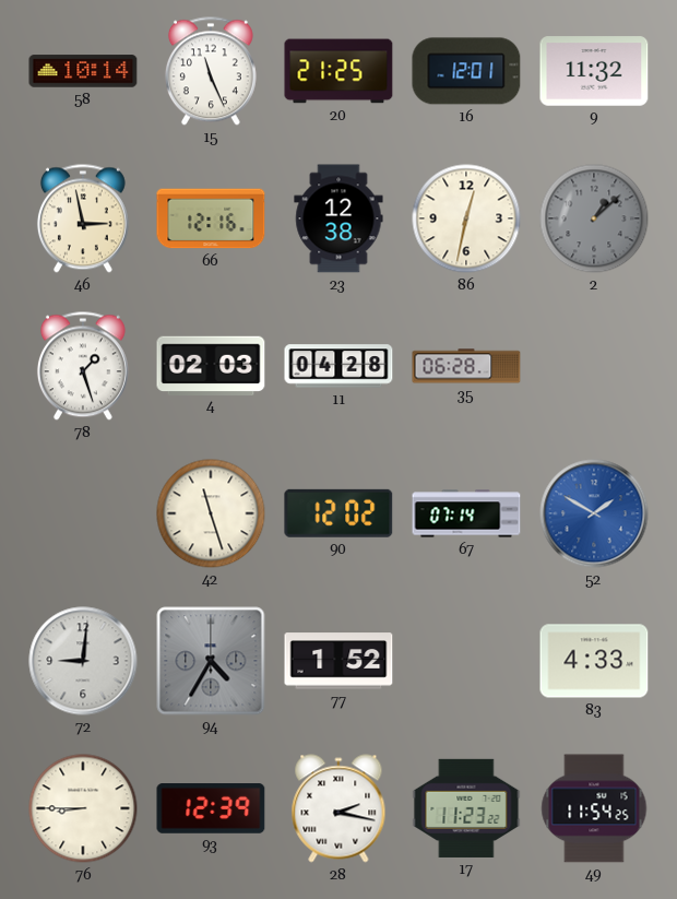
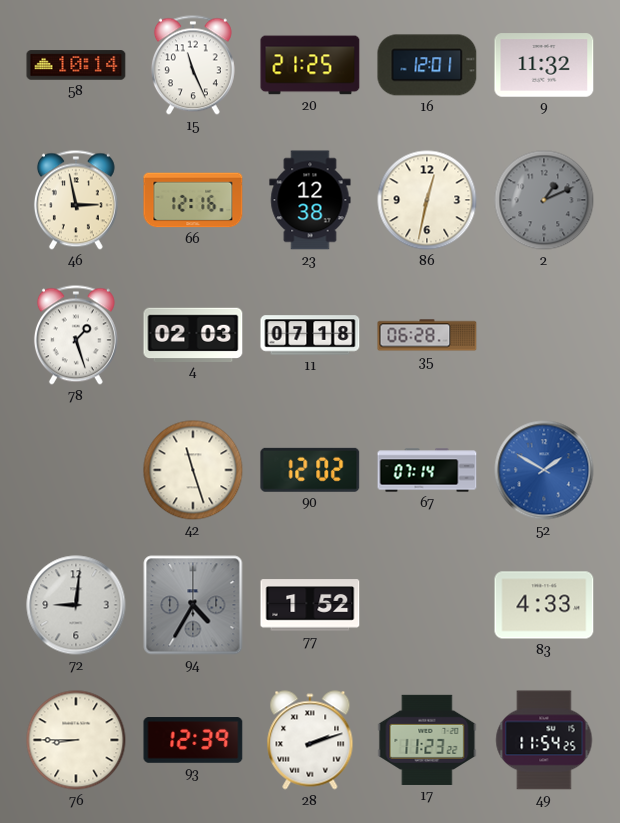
2: 1:08 -> 1:11 (544, 200)
11: 04:28 -> 07:18 (310, 335)
28: 2:17 -> 2:12 (310, 740)
